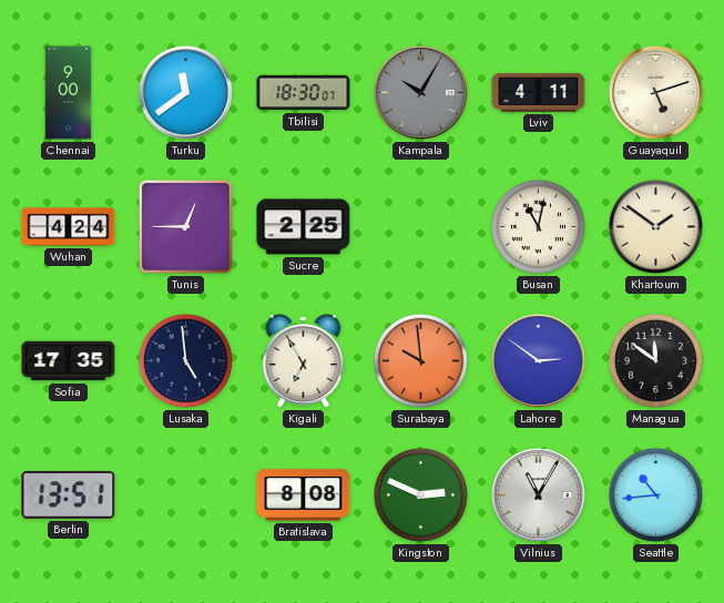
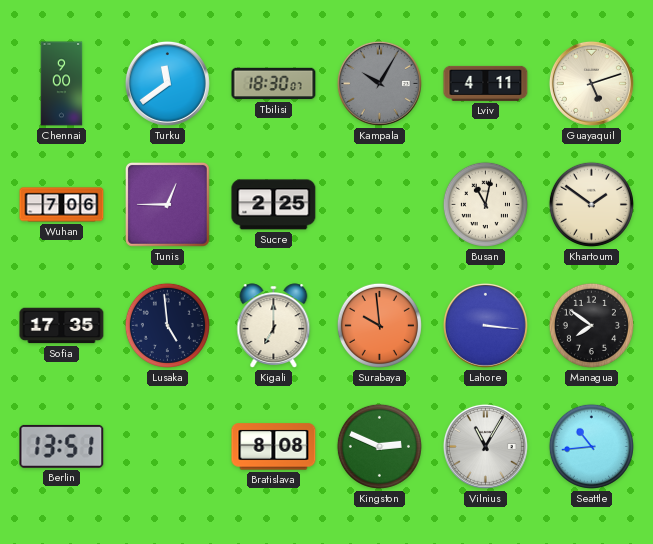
Wuhan: 4:24 -> 7:06 (62, 205)
Kigali: 6:55 -> 7:00 (274, 326)
Lahore: 2:51 -> 3:16 (485, 325)
Managua: 11:51 -> 7:51 (591, 325)
